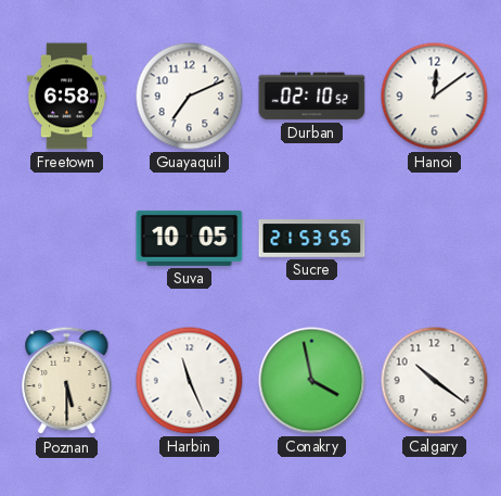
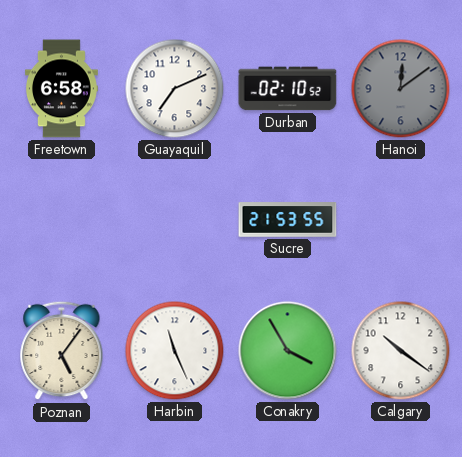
Hanoi dial: white -> grey (401, 89)
Suva: 10:05 -> none (190, 238)
Poznan: 5:30 -> 5:06 (62, 351)
Conakry: 3:58 -> 3:55 (288, 351)
